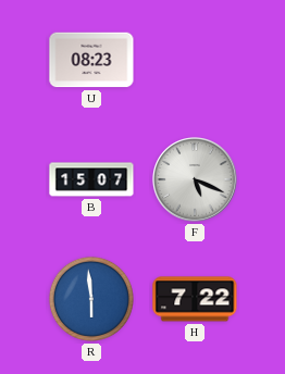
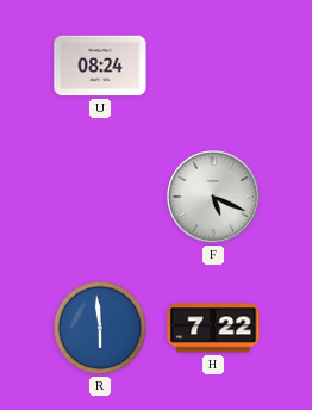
U: 08:23 -> 08:24 (100, 66)
B: 15:07 -> none (91, 179)
